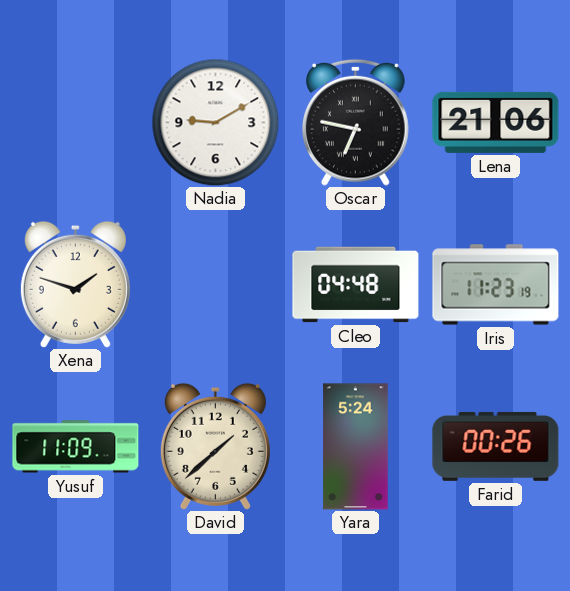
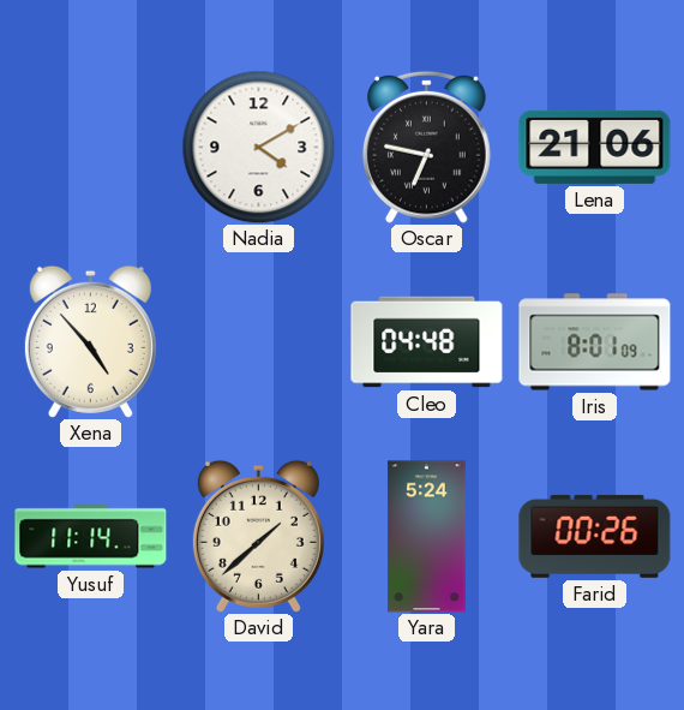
Nadia: 9:10 -> 4:10 (258, 147)
Xena: 1:48 -> 4:53 (90, 341)
Iris: 11:23 -> 8:01 (595, 342)
Yusuf: 11:09 -> 11:14 (91, 537)
